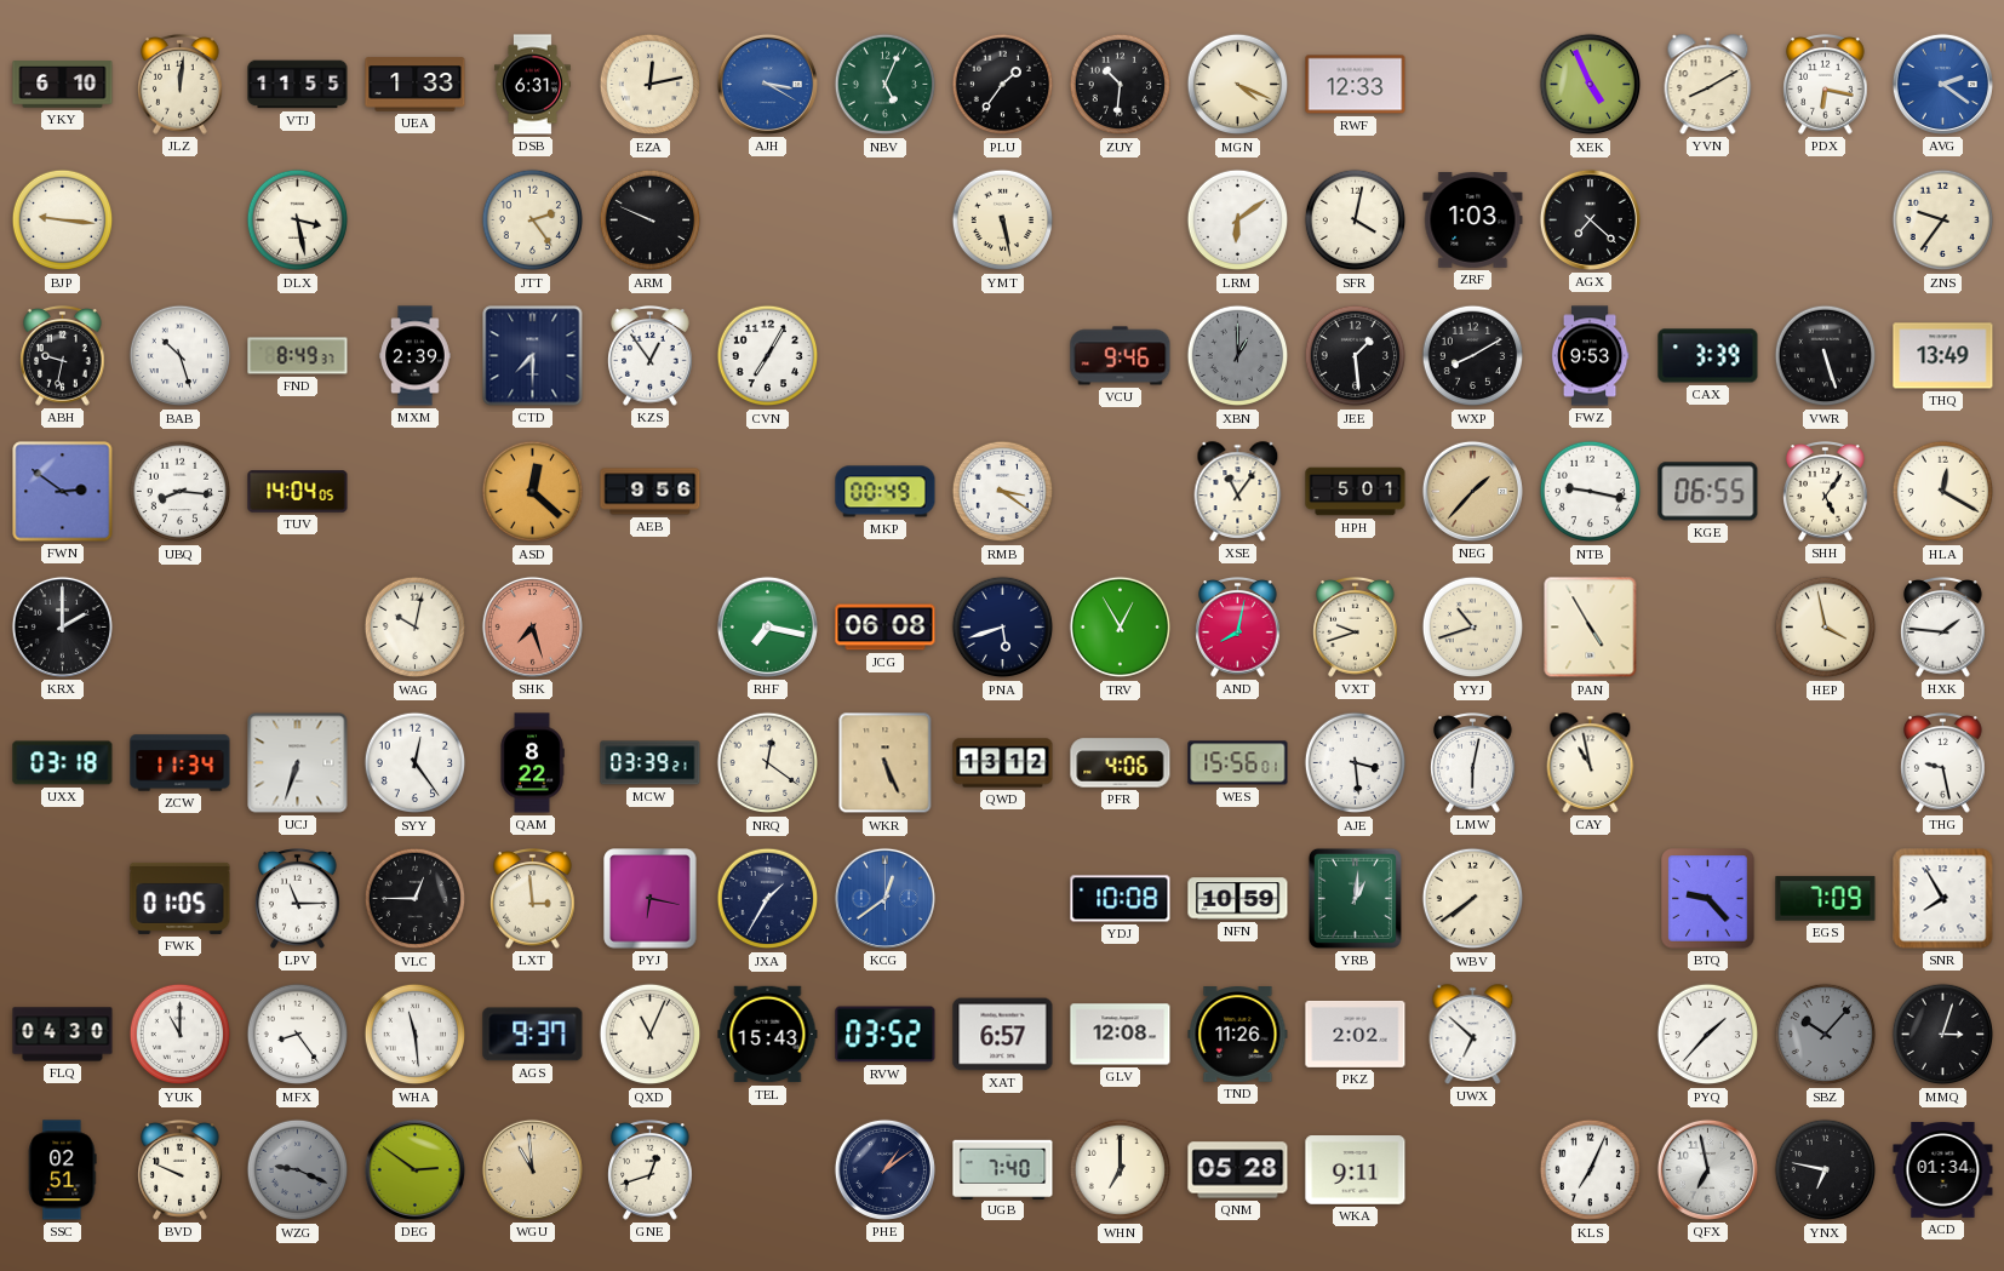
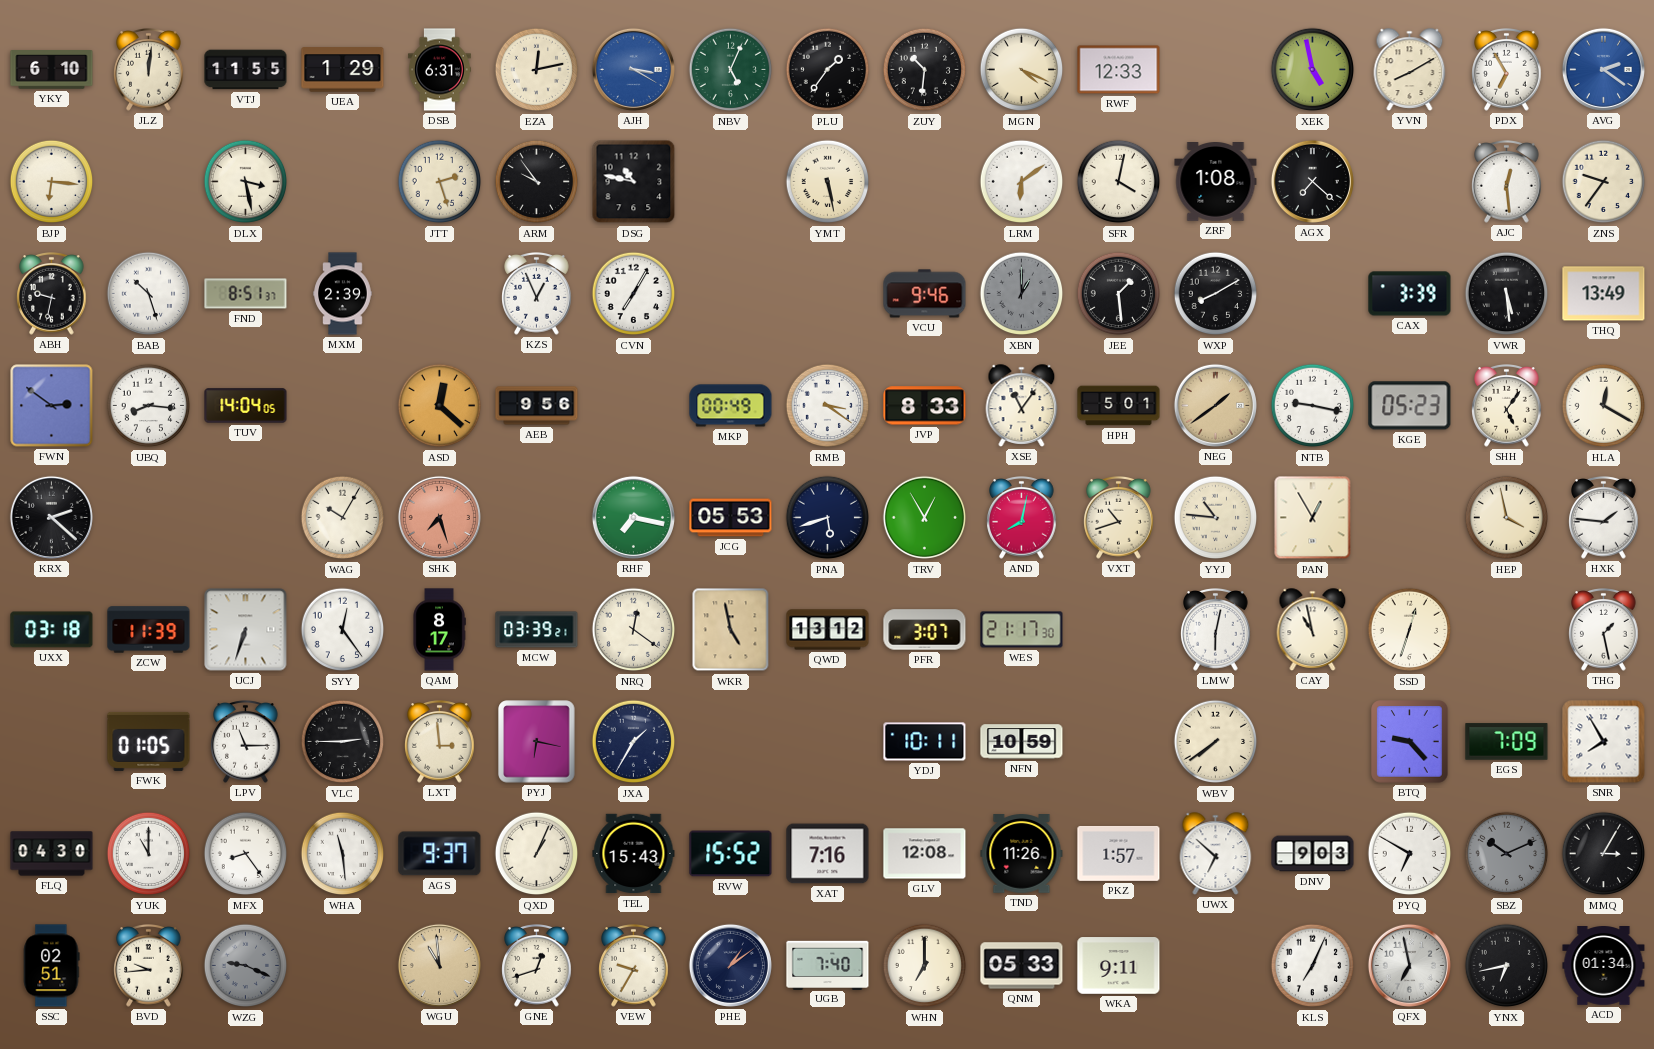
UEA: 1:33 -> 1:29 (343, 70)
XEK: 4:56 -> 4:58 (1313, 70)
PDX: 6:17 -> 6:55 (1507, 70)
BJP: 9:16 -> 6:16 (52, 182)
JTT: 2:24 -> 2:27 (440, 182)
ARM: 9:49 -> 9:54 (537, 182)
DSG: none -> 10:47 (634, 182)
ZRF: 1:03 -> 1:08 (1216, 182)
AJC: none -> 12:29 (1507, 182)
FND: 8:49 -> 8:51 (246, 294)
CTD: 7:30 -> none (533, 356)
KZS: 12:54 -> 12:56 (537, 294)
FWZ: 9:53 -> none (1590, 356)
VWR: 5:27 -> 5:29 (1507, 294)
JVP: none -> 8:33 (925, 406)
NEG: 1:37 -> 1:39 (1215, 405)
KGE: 06:55 -> 05:23 (1410, 406)
KRX: 2:00 -> 2:22 (51, 517)
WAG: 10:02 -> 10:05 (343, 518)
JCG: 06:08 -> 05:53 (731, 518)
VXT: 9:42 -> 10:42 (1119, 518)
YYJ: 10:42 -> 10:46 (1216, 518)
PAN: 4:55 -> 12:55 (1313, 518)
ZCW: 11:34 -> 11:39 (149, 630)
QAM: 8:22 -> 8:17 (439, 630)
WKR: 5:26 -> 4:58 (731, 630)
PFR: 4:06 -> 3:07 (925, 630)
WES: 15:56 -> 21:17 (1022, 630)
AJE: 3:29 -> none (1356, 763)
SSD: none -> 12:33 (1410, 630)
THG: 9:28 -> 1:28 (1604, 630)
VLC: 12:45 -> 2:45 (343, 742)
KCG: 12:39 -> none (884, 898)
YDJ: 10:08 -> 10:11 (925, 742)
YRB: 1:01 -> none (1355, 898)
QXD: 11:04 -> 1:04 (537, 854)
RVW: 03:52 -> 15:52 (731, 854)
XAT: 6:57 -> 7:16 (828, 854)
PKZ: 2:02 -> 1:57 (1119, 853)
DNV: none -> 9:03 (1313, 854)
PYQ: 1:37 -> 6:50 (1410, 854)
SBZ: 10:07 -> 10:11 (1507, 854)
MMQ: 3:03 -> 3:05 (1604, 854)
BVD: 9:49 -> 9:44 (149, 966)
DEG: 2:51 -> none (414, 1169)
VEW: none -> 9:35 (634, 966)
QNM: 05:28 -> 05:33 (1022, 966)
YNX: 6:47 -> 6:43 (1507, 966)
